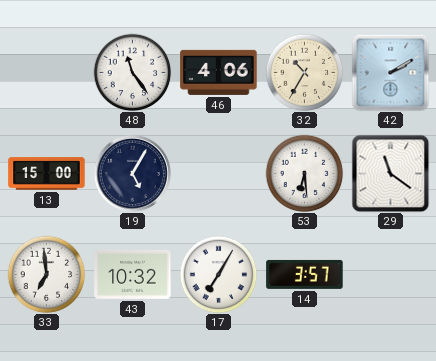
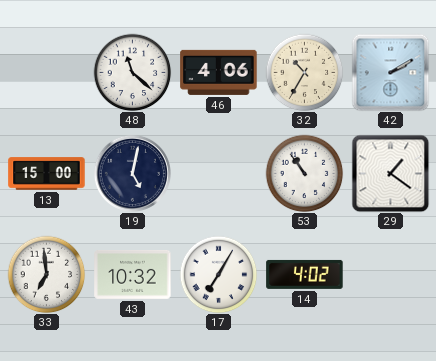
48: 11:24 -> 11:22 (132, 72)
19: 5:05 -> 5:02 (132, 173)
53: 6:29 -> 10:54 (304, 173)
29: 11:21 -> 1:21 (390, 173)
14: 3:57 -> 4:02 (305, 274)
